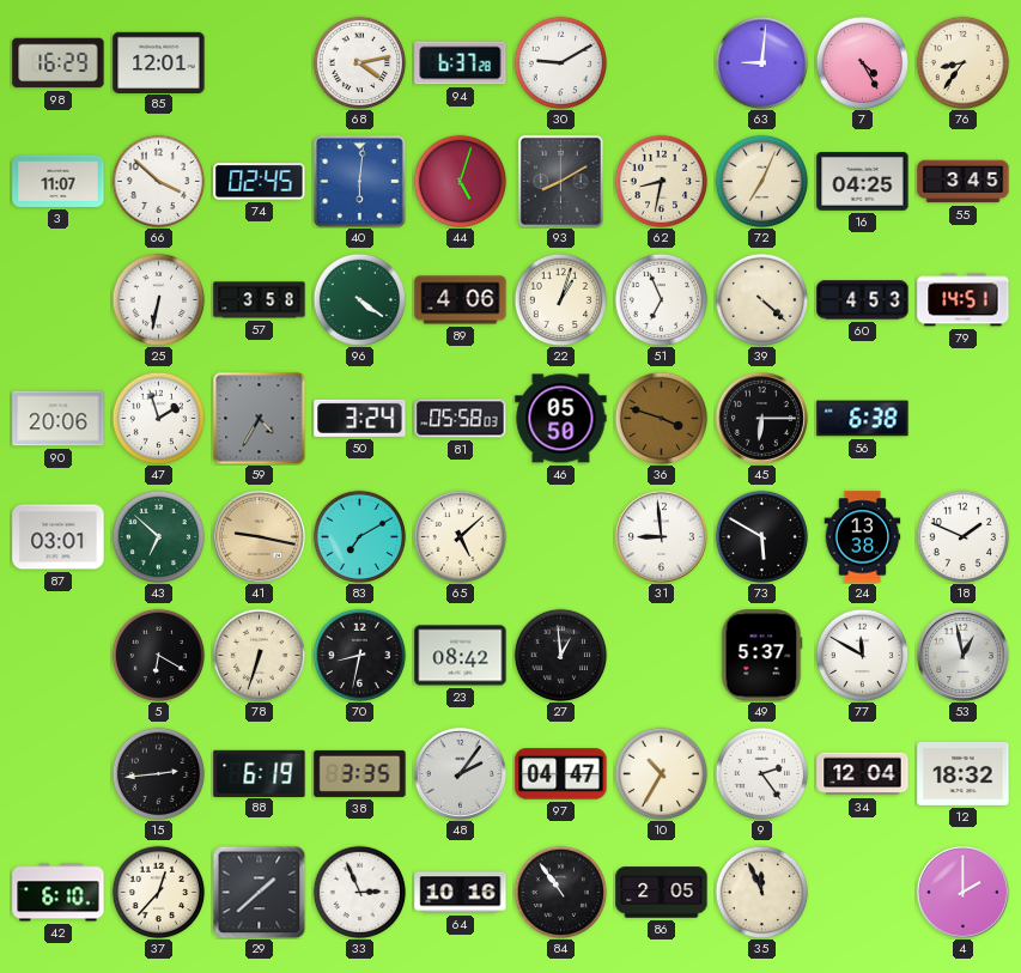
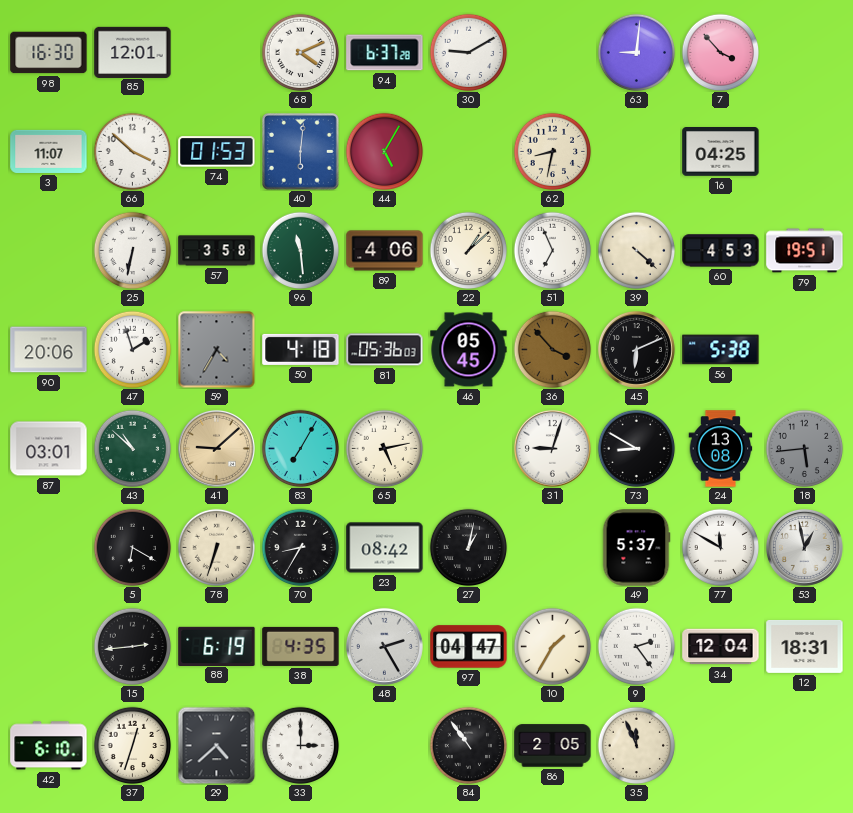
98: 16:29 -> 16:30 (49, 53)
68: 4:13 -> 4:11 (300, 52)
7: 4:25 -> 3:53 (720, 52)
76: 8:36 -> none (962, 62)
74: 02:45 -> 01:53 (217, 152)
44: 5:03 -> 5:05 (384, 151)
93: 8:10 -> none (560, 181)
72: 7:04 -> none (761, 181)
55: 3:45 -> none (964, 182)
96: 4:21 -> 11:29 (300, 250)
22: 1:03 -> 1:08 (468, 250)
79: 14:51 -> 19:51 (805, 251)
50: 3:24 -> 4:18 (301, 349)
81: 05:58 -> 05:36 (385, 350)
46: 05:50 -> 05:45 (469, 350)
36: 3:48 -> 3:53 (552, 349)
45: 6:15 -> 6:11 (636, 349)
56: 6:38 -> 5:38 (721, 350)
43: 6:52 -> 10:52 (132, 448)
41: 9:17 -> 9:08 (216, 448)
83: 7:10 -> 7:05 (300, 448)
65: 5:08 -> 5:13 (384, 448)
31: 8:59 -> 9:03 (552, 448)
73: 5:50 -> 8:50 (636, 448)
24: 13:38 -> 13:08 (721, 449)
18: 1:49 -> 5:44 (804, 448)
18 dial: white -> grey (804, 448)
70: 8:32 -> 8:35 (300, 547)
27: 12:59 -> 1:02 (468, 547)
38: 3:35 -> 4:35 (301, 646)
48: 2:06 -> 2:25 (384, 646)
10: 10:35 -> 1:35 (552, 646)
12: 18:32 -> 18:31 (805, 646)
37: 12:37 -> 12:33 (132, 745)
29: 1:38 -> 4:38 (216, 745)
33: 2:56 -> 3:00 (300, 745)
64: 10:16 -> none (461, 893)
4: 2:00 -> none (962, 892)
